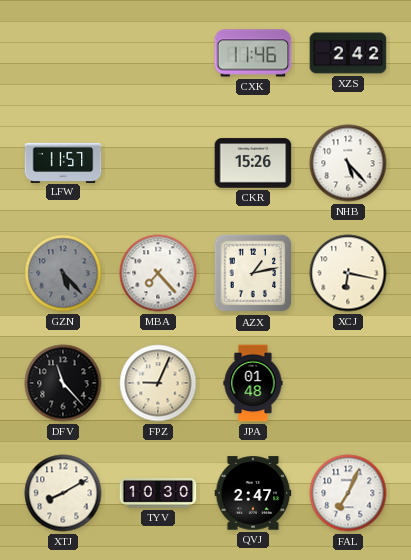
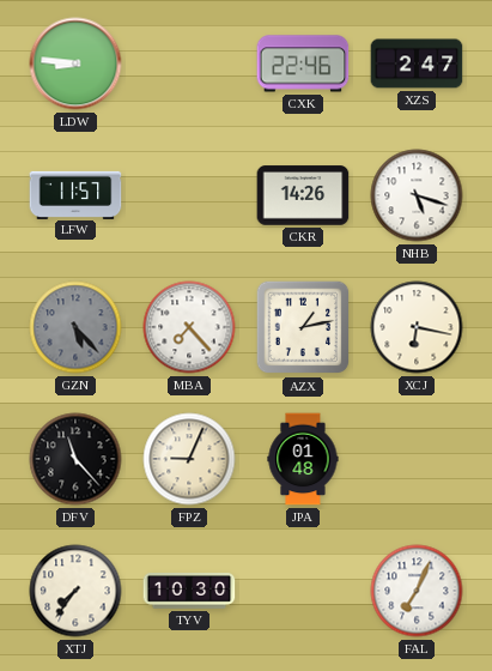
LDW: none -> 8:46 (75, 64)
CXK: 11:46 -> 22:46 (303, 64)
XZS: 2:42 -> 2:47 (417, 64)
CKR: 15:26 -> 14:26 (303, 195)
NHB: 5:23 -> 5:18 (417, 195)
XTJ: 8:10 -> 7:36 (75, 591)
QVJ: 2:47 -> none (253, 493)
